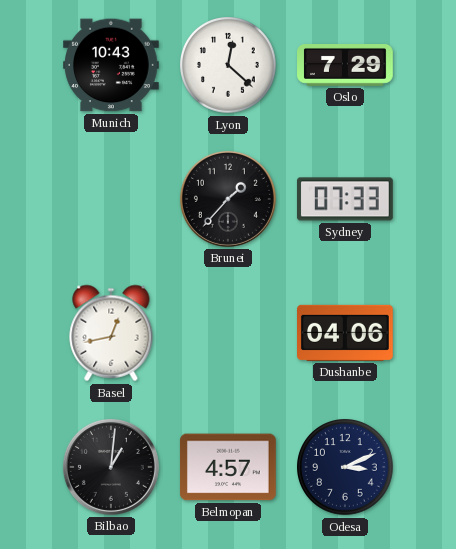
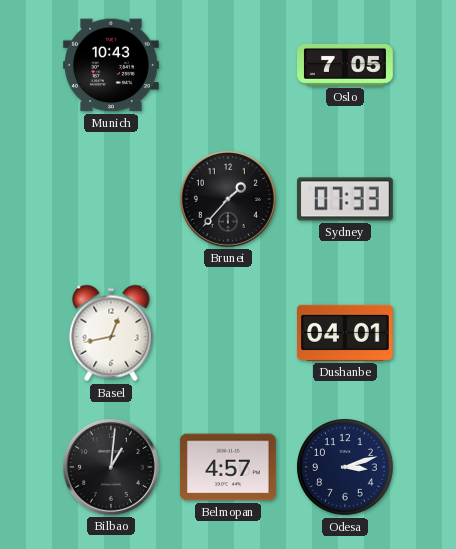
Lyon: 12:22 -> none (228, 66)
Oslo: 7:29 -> 7:05 (345, 66)
Dushanbe: 04:06 -> 04:01 (346, 333)
Odesa: 3:11 -> 3:12 (345, 468)
